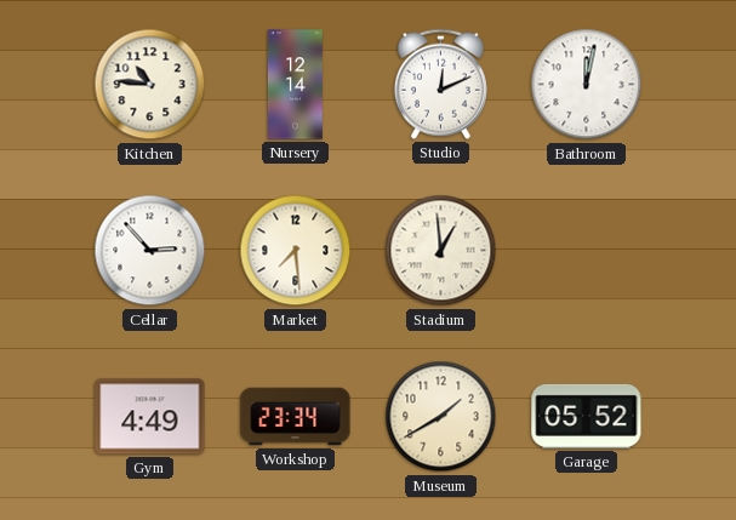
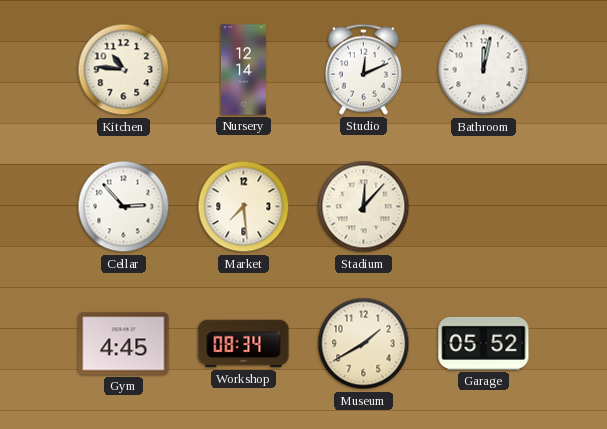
Stadium: 12:59 -> 12:07 (364, 207)
Gym: 4:49 -> 4:45 (124, 344)
Workshop: 23:34 -> 08:34 (244, 344)
